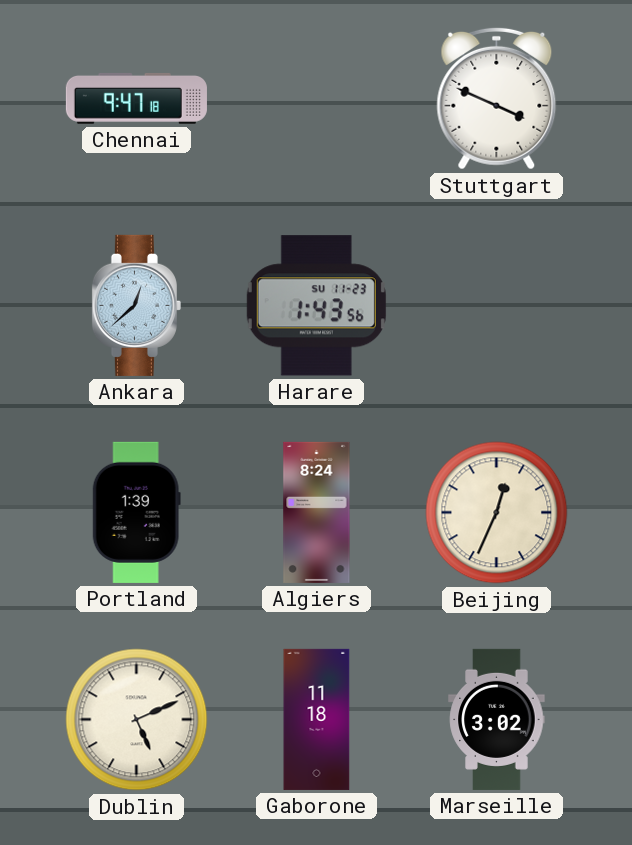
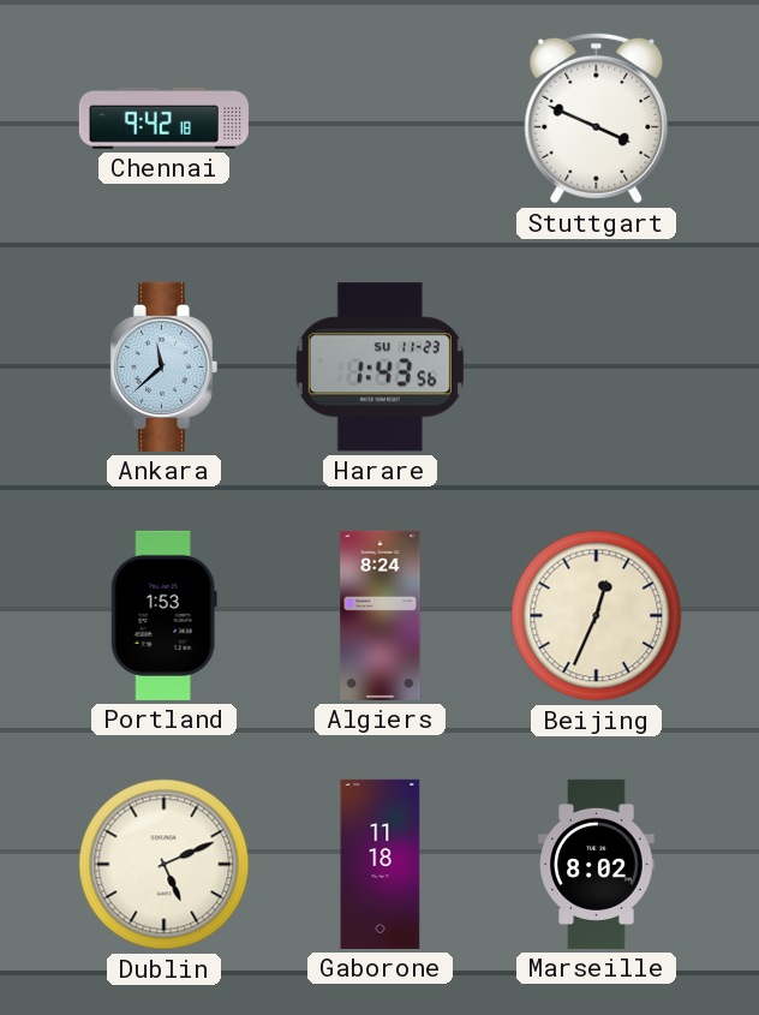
Chennai: 9:47 -> 9:42 (163, 118)
Ankara: 12:38 -> 11:38 (163, 366)
Portland: 1:39 -> 1:53 (163, 615)
Marseille: 3:02 -> 8:02 (597, 864)
